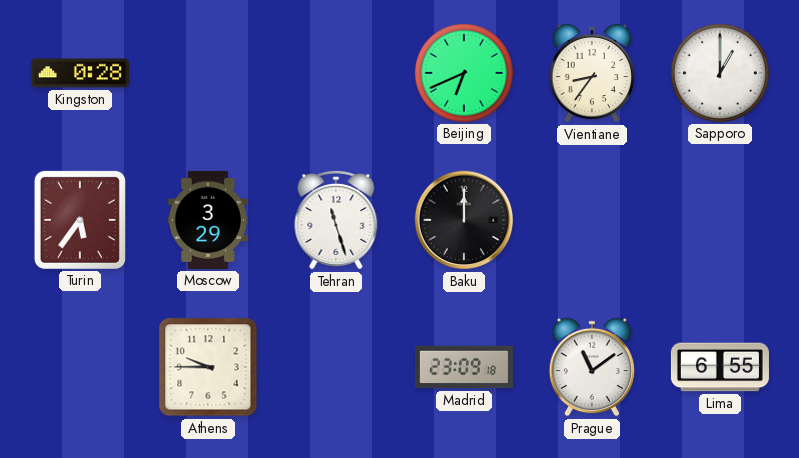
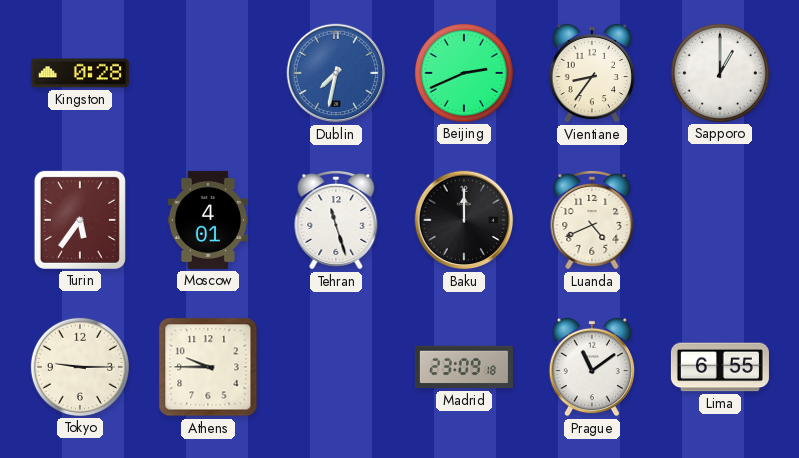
Dublin: none -> 7:32 (336, 73)
Beijing: 6:41 -> 2:41 (464, 73)
Moscow: 3:29 -> 4:01 (207, 220)
Luanda: none -> 4:41 (592, 221)
Tokyo: none -> 9:15 (80, 367)
